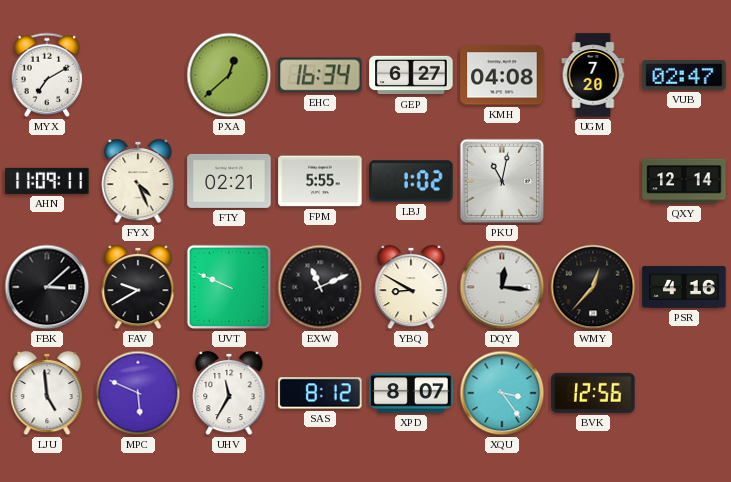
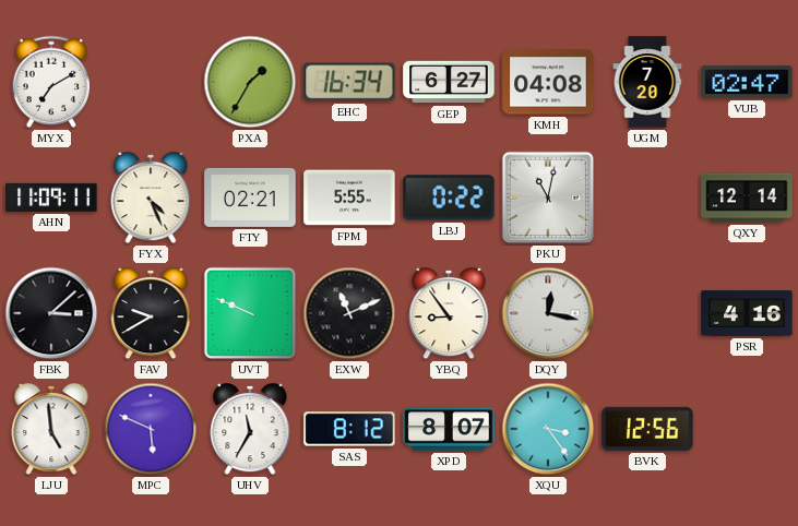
PXA: 12:38 -> 1:35 (250, 82)
LBJ: 1:02 -> 0:22 (449, 198)
YBQ: 8:50 -> 8:54 (449, 313)
DQY: 12:16 -> 12:17 (548, 313)
WMY: 12:37 -> none (593, 287)
